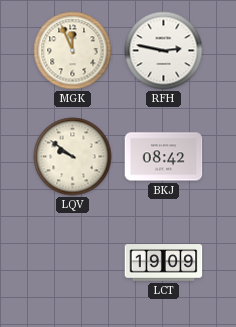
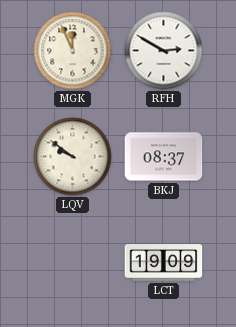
RFH: 2:47 -> 2:50 (164, 51)
BKJ: 08:42 -> 08:37 (164, 157)
